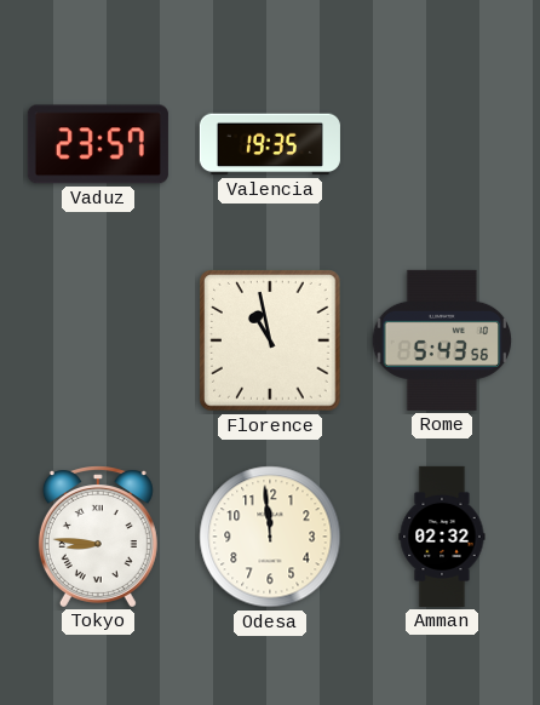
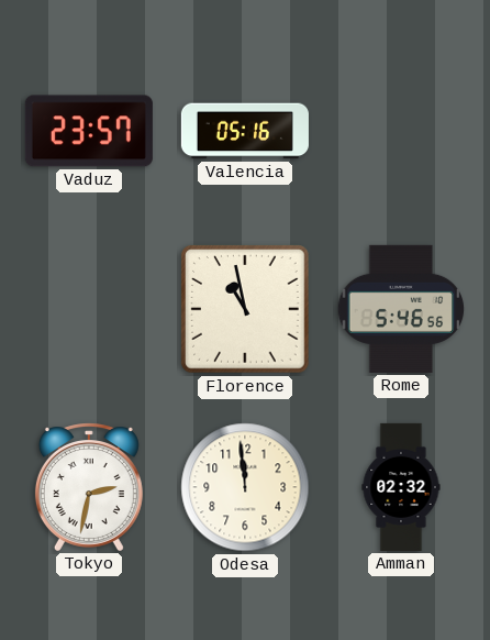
Valencia: 19:35 -> 05:16 (245, 131)
Rome: 5:43 -> 5:46 (401, 309)
Tokyo: 8:46 -> 2:32 (89, 487)
